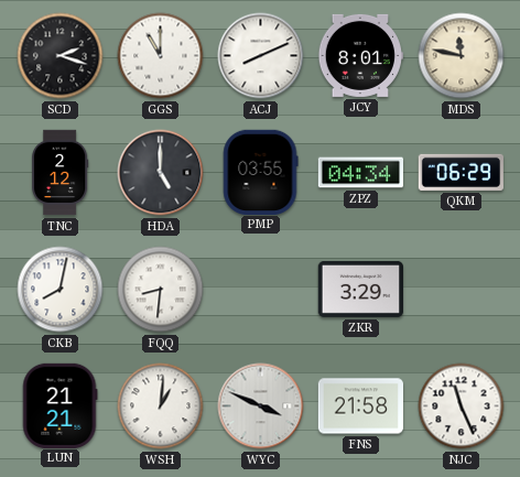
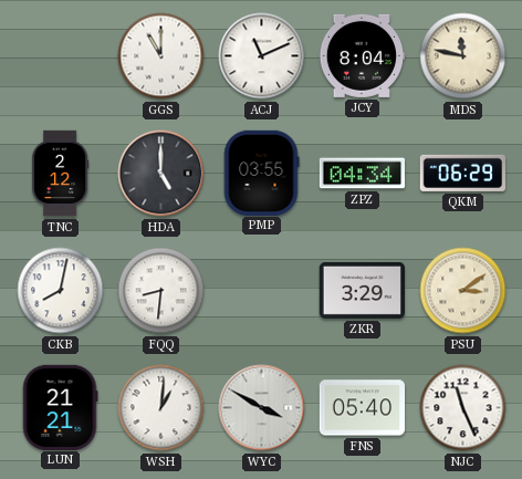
SCD: 2:18 -> none (61, 56)
ACJ: 8:11 -> 11:11 (262, 56)
JCY: 8:01 -> 8:04 (362, 55)
PSU: none -> 3:09 (463, 291)
WYC: 3:49 -> 3:50 (262, 408)
FNS: 21:58 -> 05:40 (363, 408)
